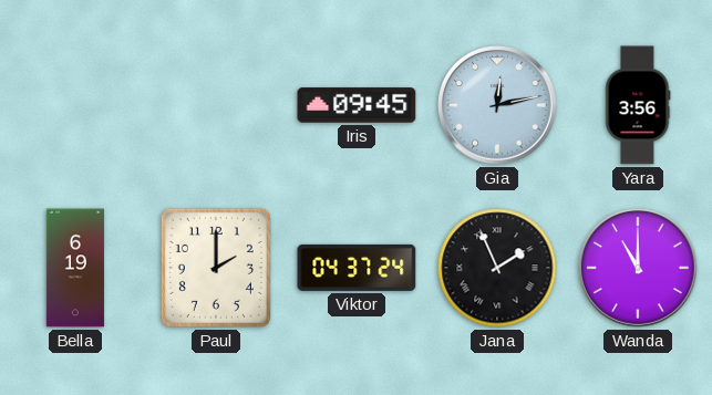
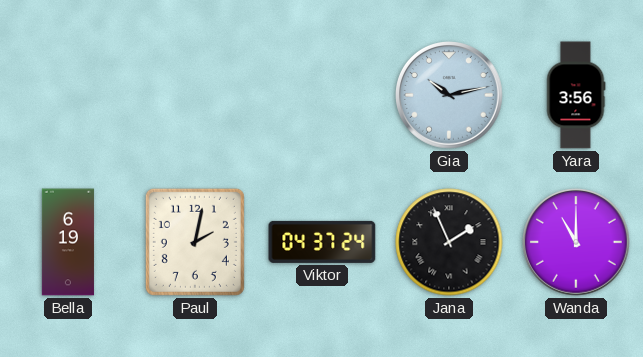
Iris: 09:45 -> none (357, 105)
Gia: 12:13 -> 10:13 (450, 96)
Paul: 2:00 -> 2:02 (195, 242)
